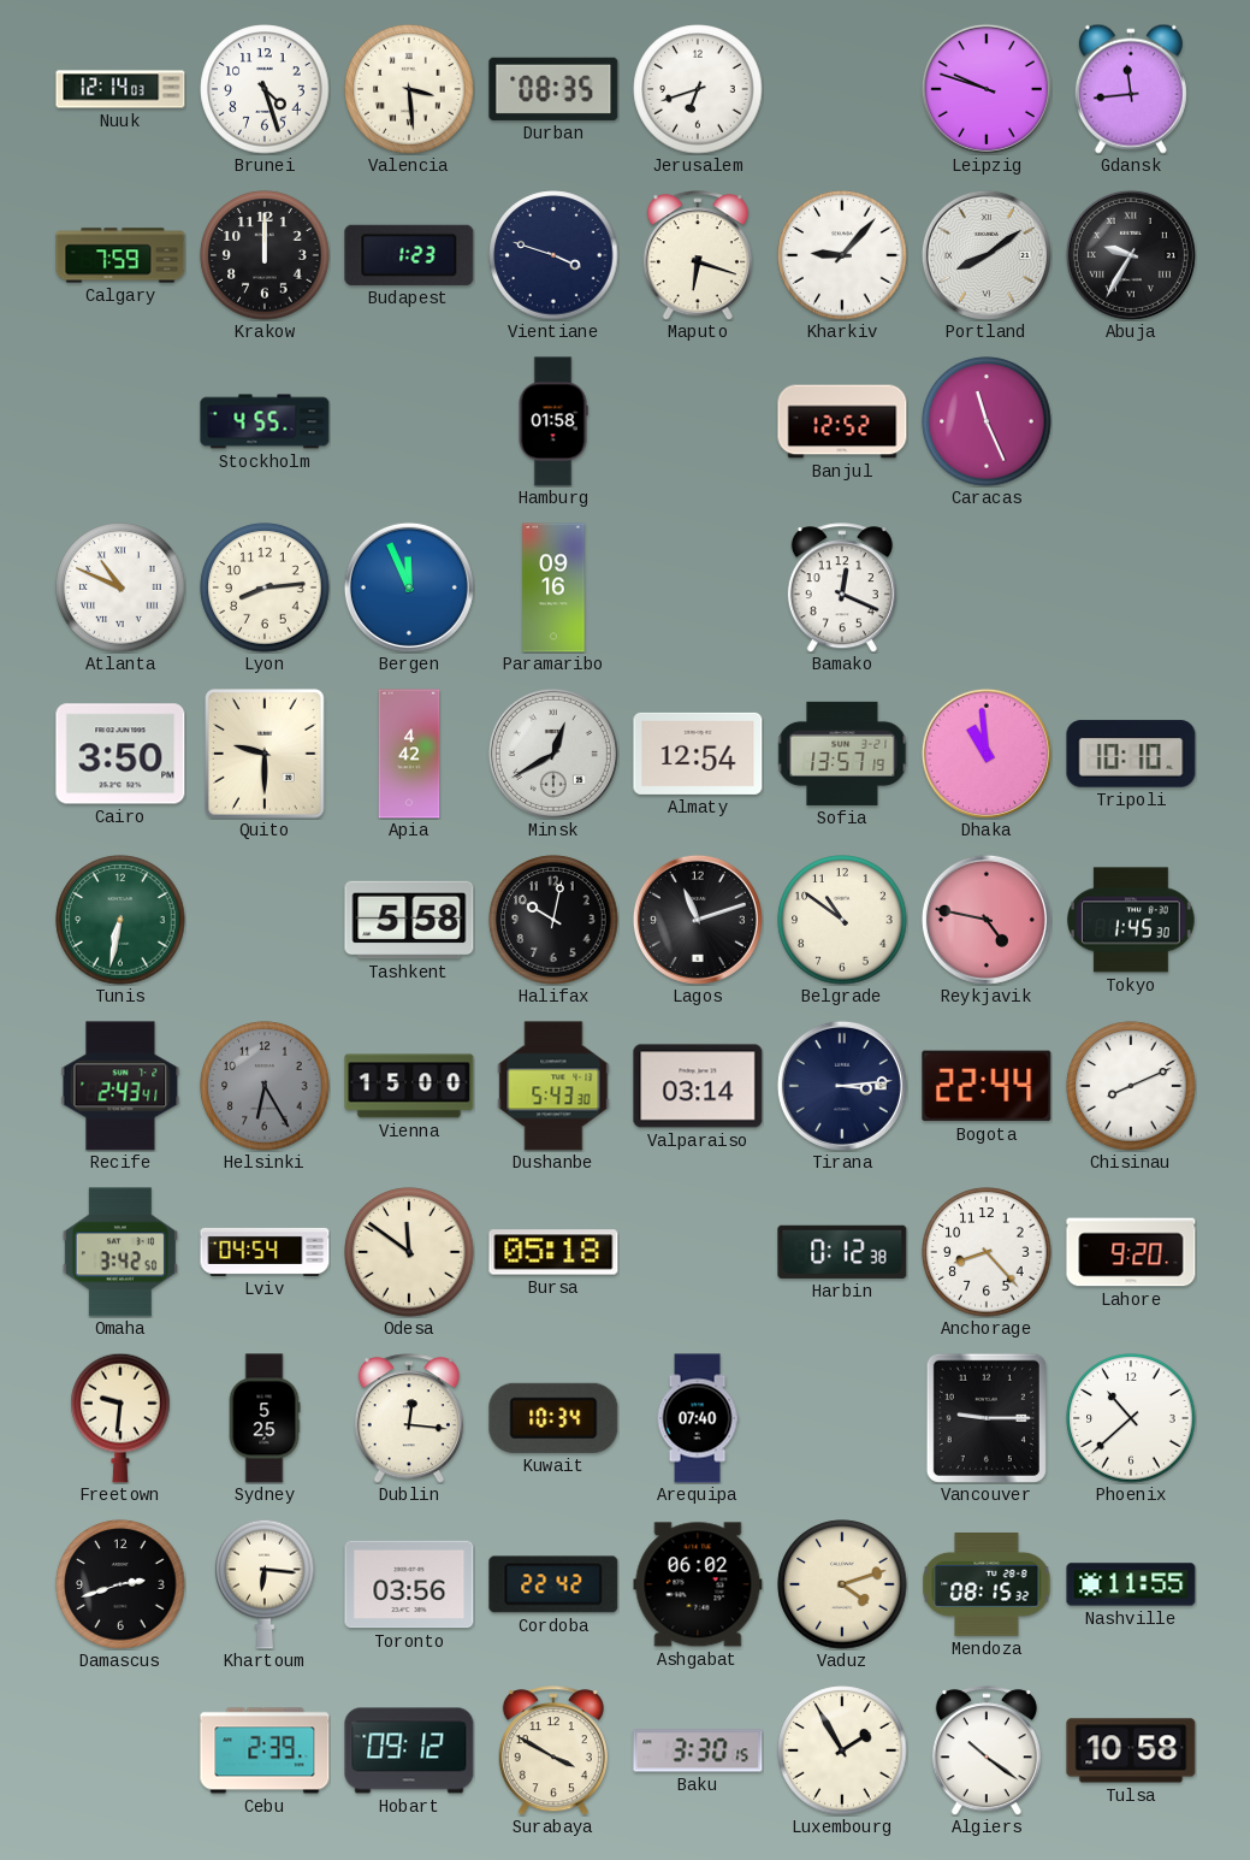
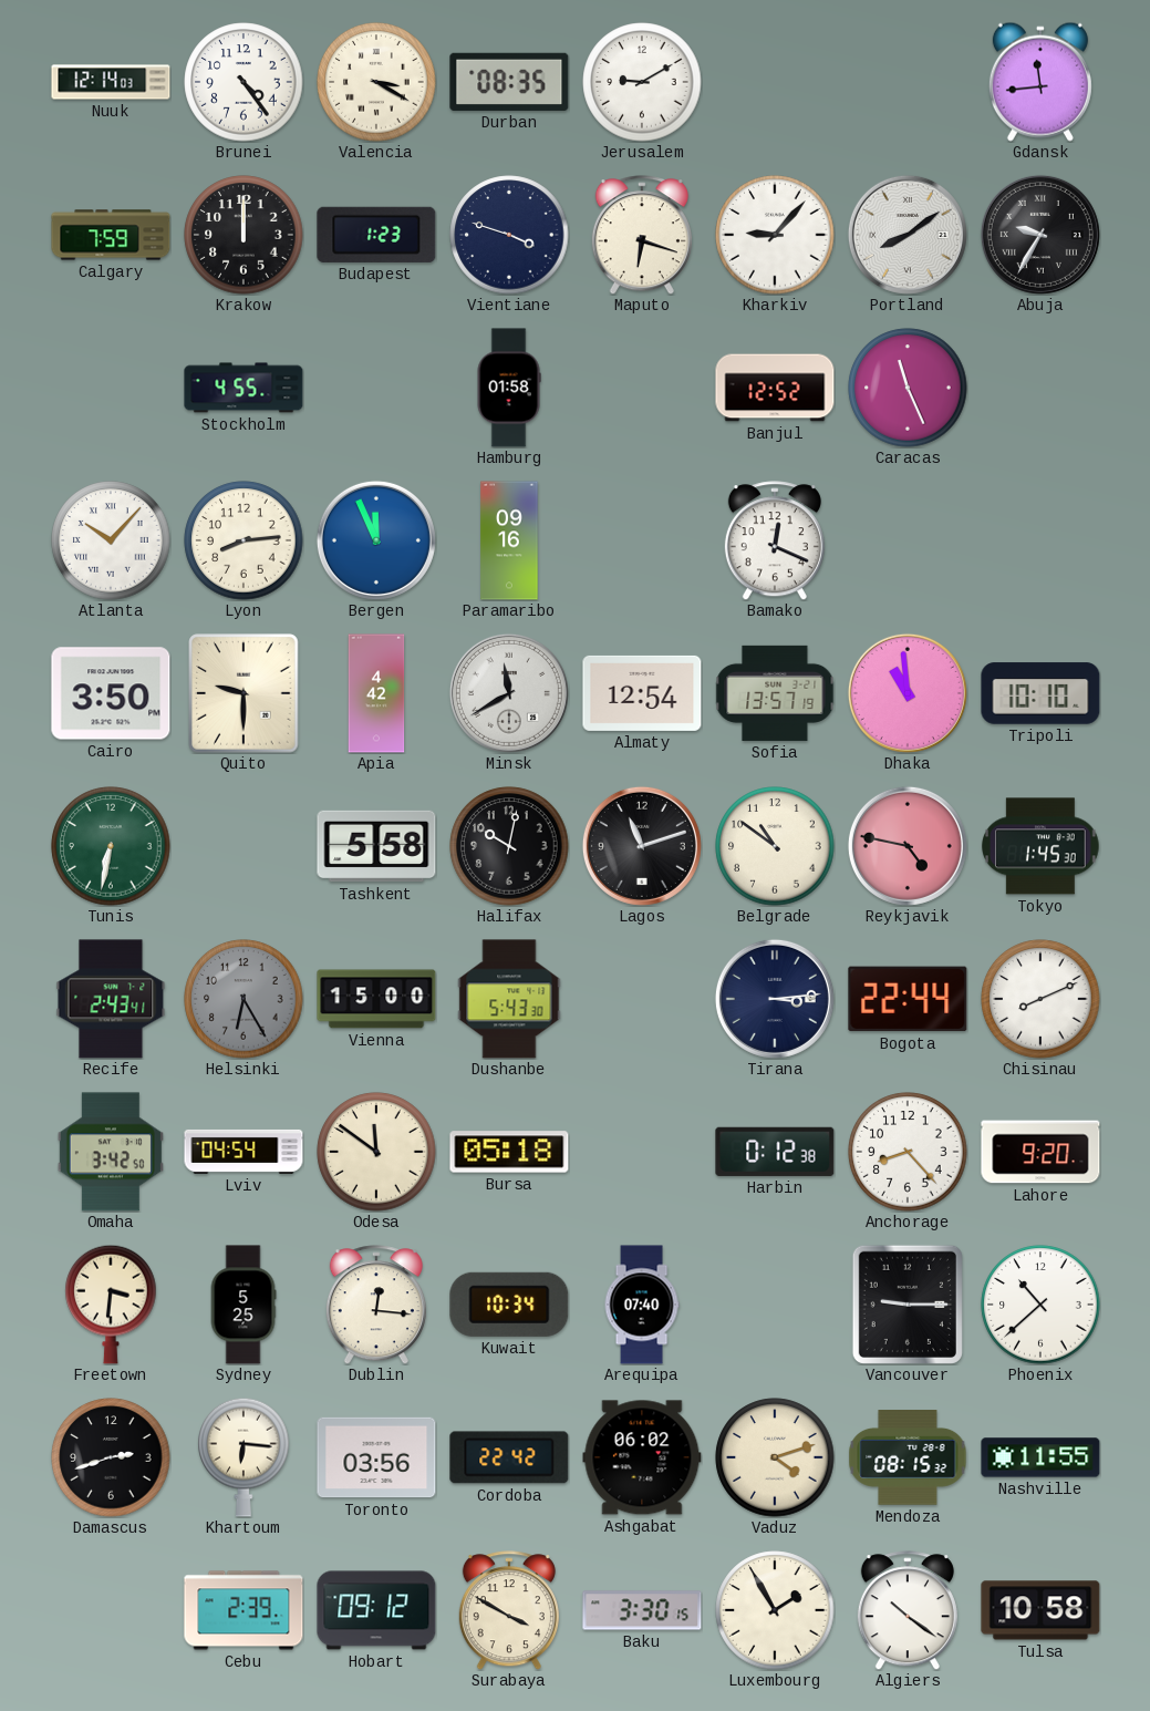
Brunei: 4:27 -> 4:24 (244, 82)
Valencia: 3:29 -> 3:20 (376, 82)
Jerusalem: 6:42 -> 9:10 (642, 82)
Leipzig: 9:48 -> none (987, 89)
Atlanta: 10:49 -> 10:07 (111, 540)
Minsk: 12:40 -> 11:40 (509, 693)
Valparaiso: 03:14 -> none (698, 1086)
Freetown: 9:31 -> 3:31 (111, 1305)
